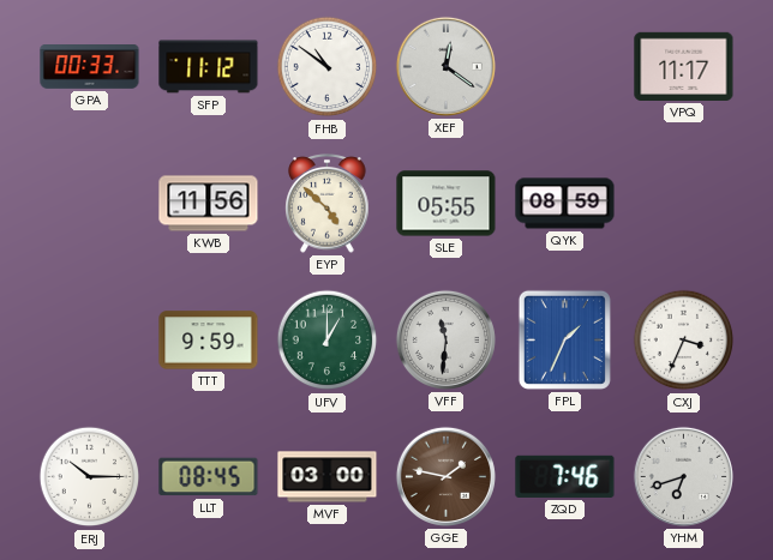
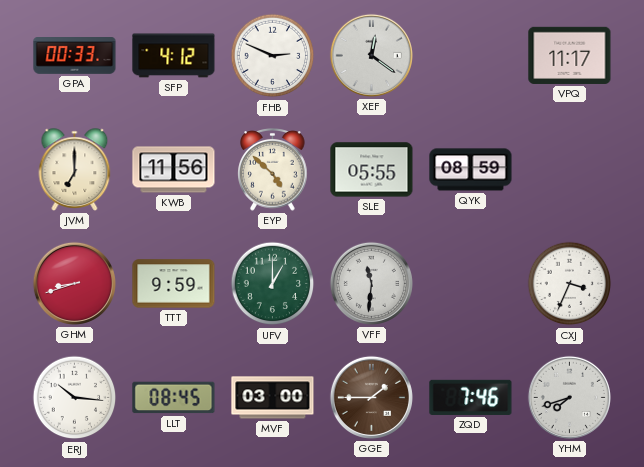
SFP: 11:12 -> 4:12 (174, 56)
FHB: 10:51 -> 2:49 (273, 56)
JVM: none -> 7:00 (75, 170)
GHM: none -> 8:42 (74, 283)
FPL: 1:34 -> none (564, 339)
ERJ: 10:15 -> 10:16 (75, 398)
GGE: 1:47 -> 1:45 (371, 397)
YHM: 6:42 -> 7:42 (569, 397)
